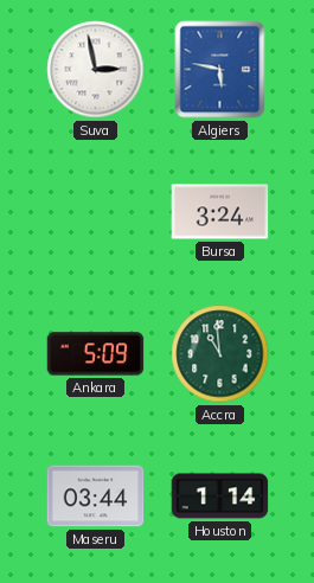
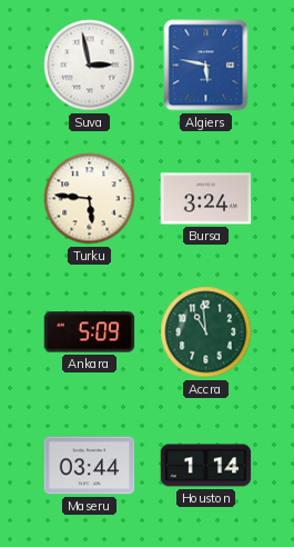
Turku: none -> 5:46 (90, 199)
